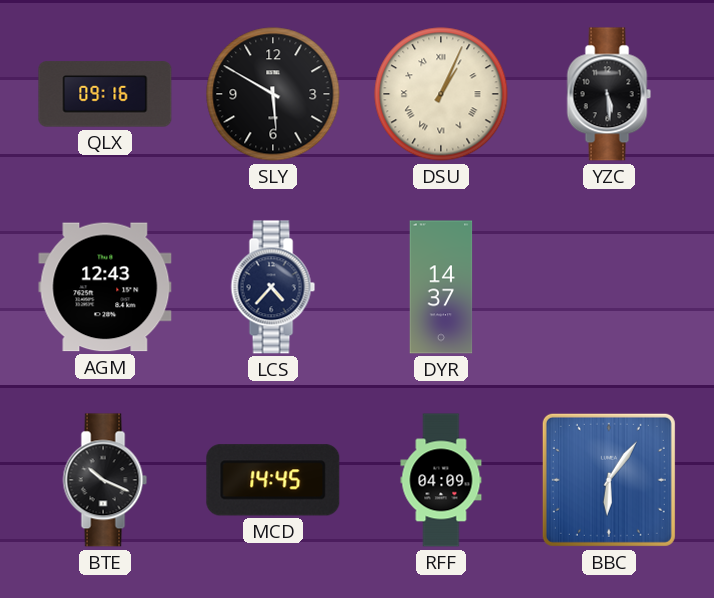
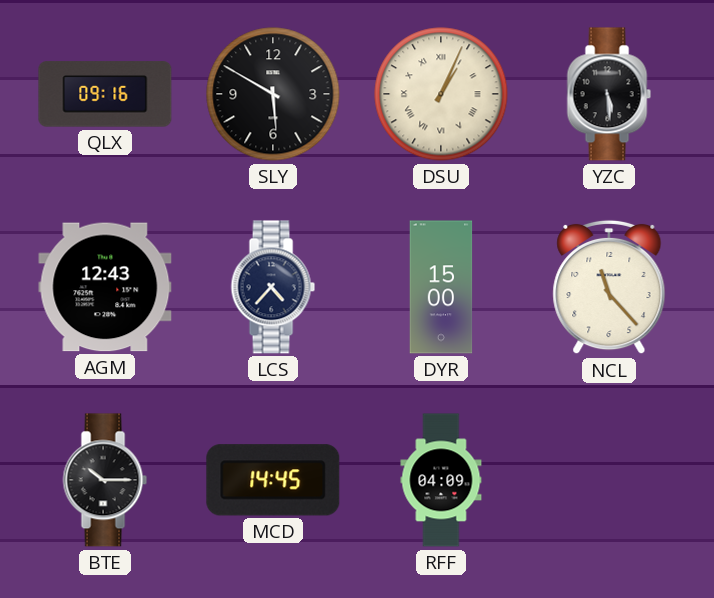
DYR: 14:37 -> 15:00 (441, 287)
NCL: none -> 11:23 (609, 287)
BTE: 10:19 -> 10:15 (105, 480)
BBC: 6:06 -> none (609, 480)
